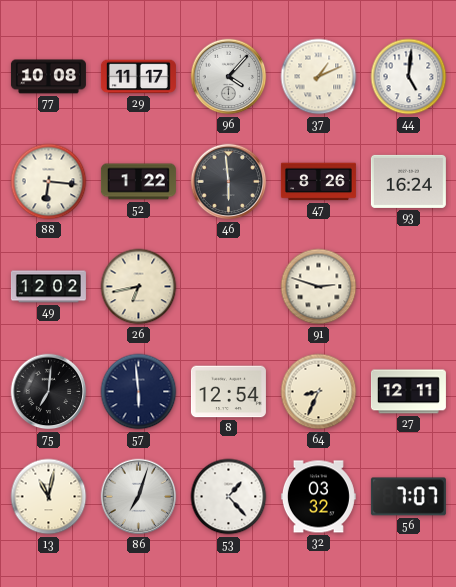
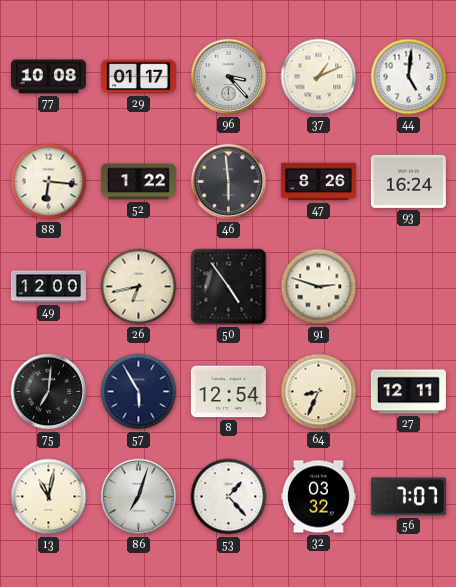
29: 11:17 -> 01:17 (138, 77)
96: 4:07 -> 3:23 (229, 77)
49: 12:02 -> 12:00 (48, 287)
50: none -> 4:54 (229, 287)
57: 5:59 -> 5:55 (139, 392)
